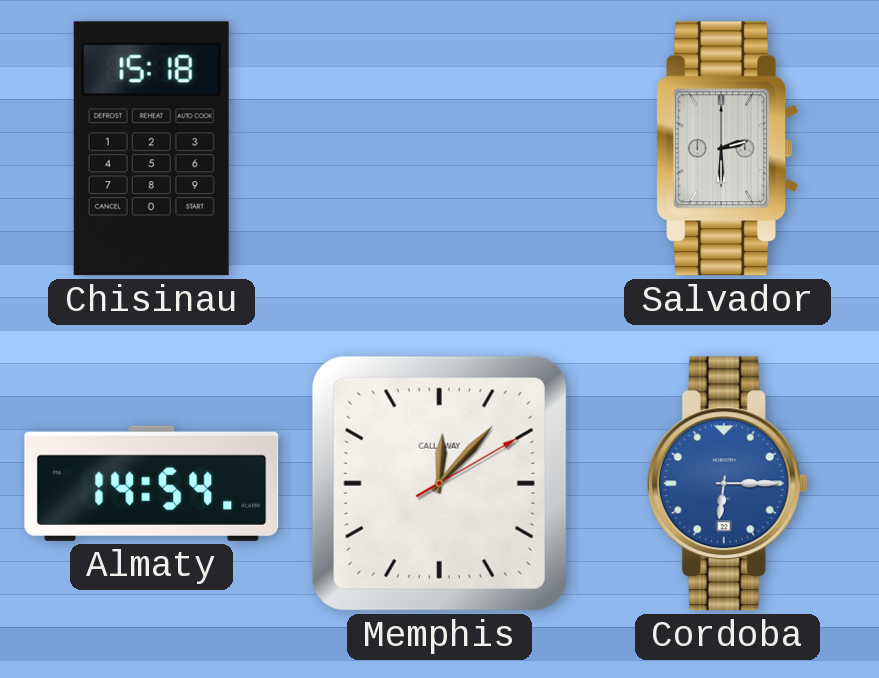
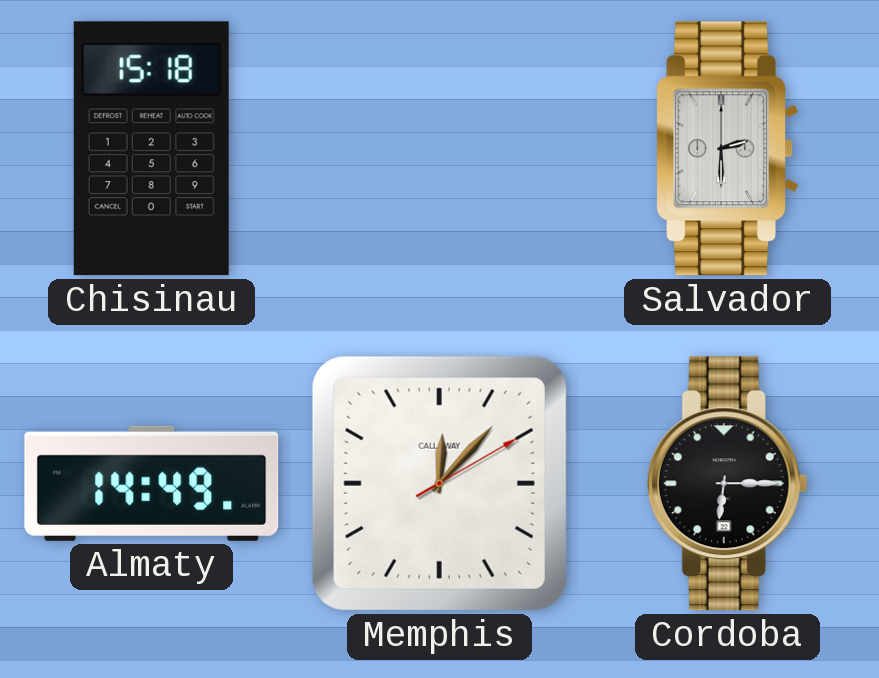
Almaty: 14:54 -> 14:49 (152, 483)
Cordoba dial: blue -> black (727, 484)
